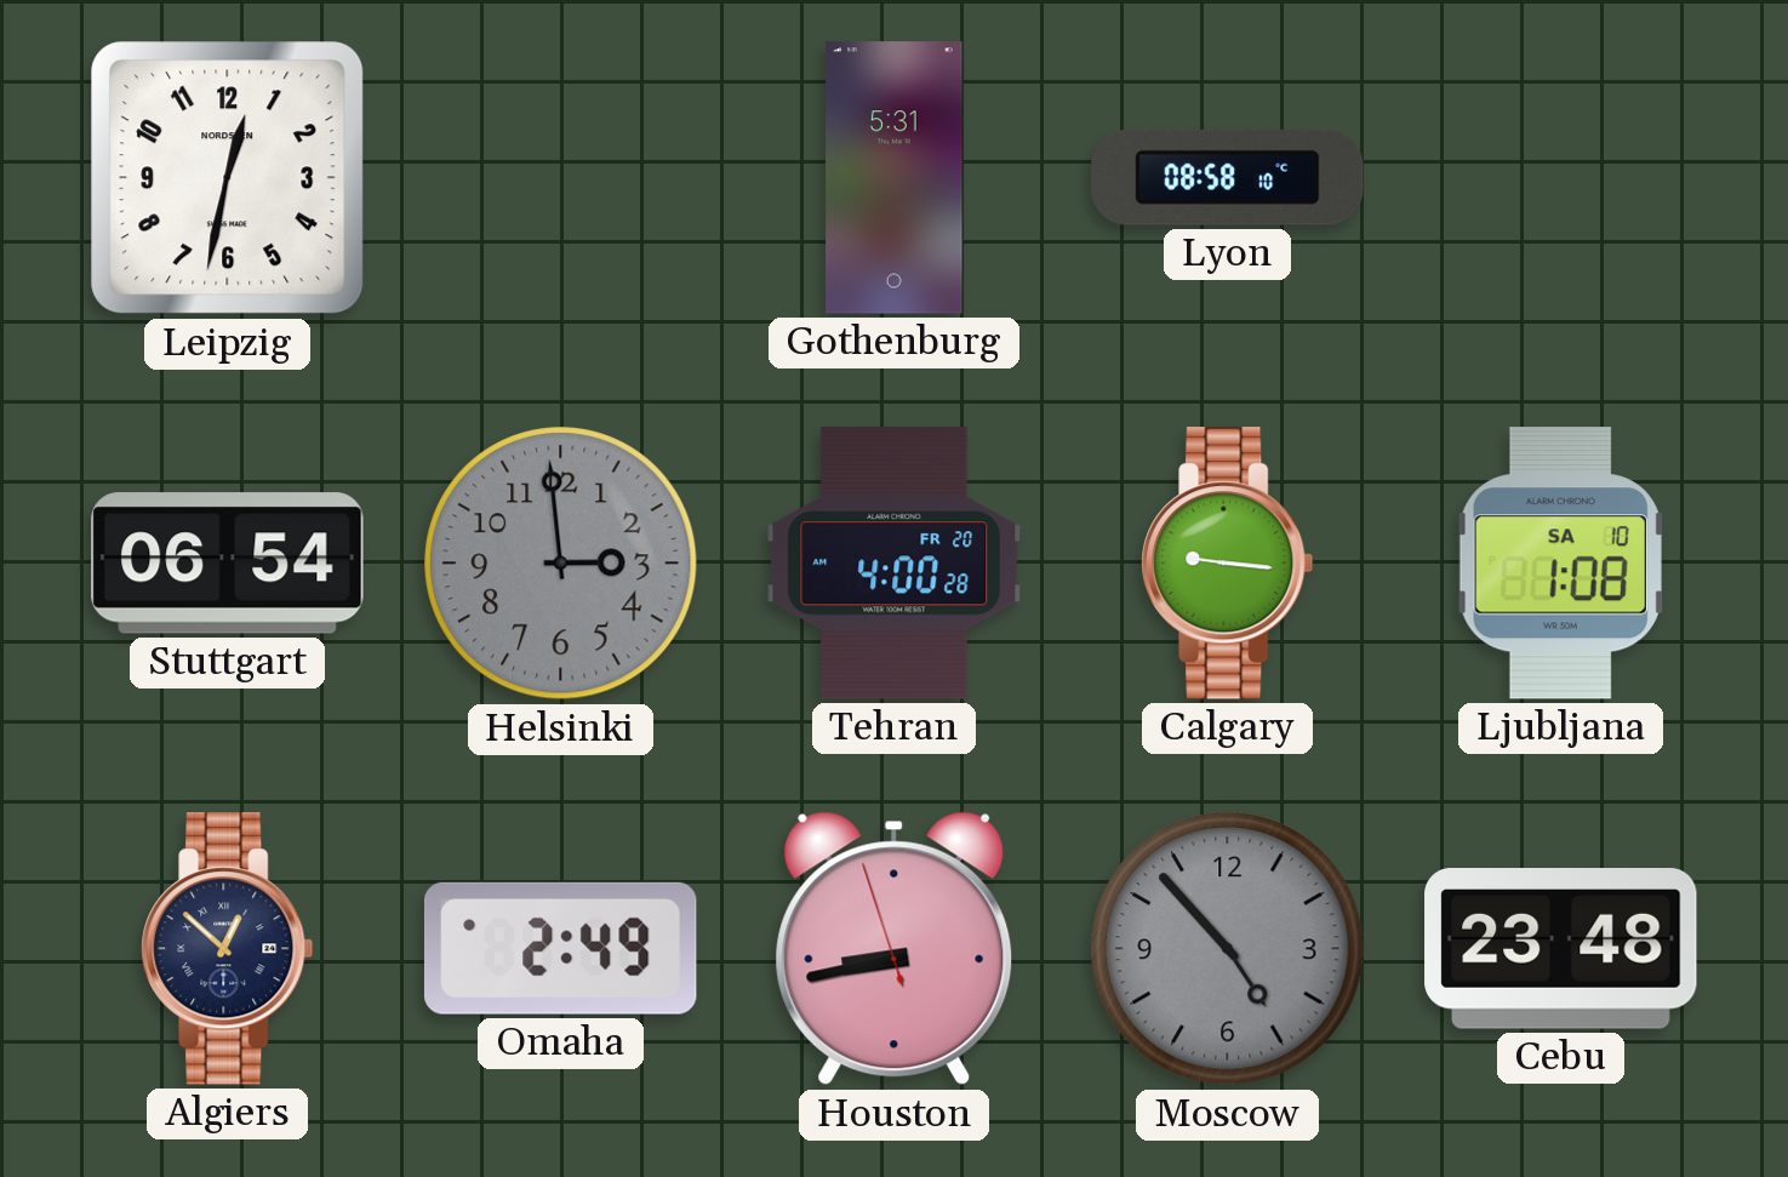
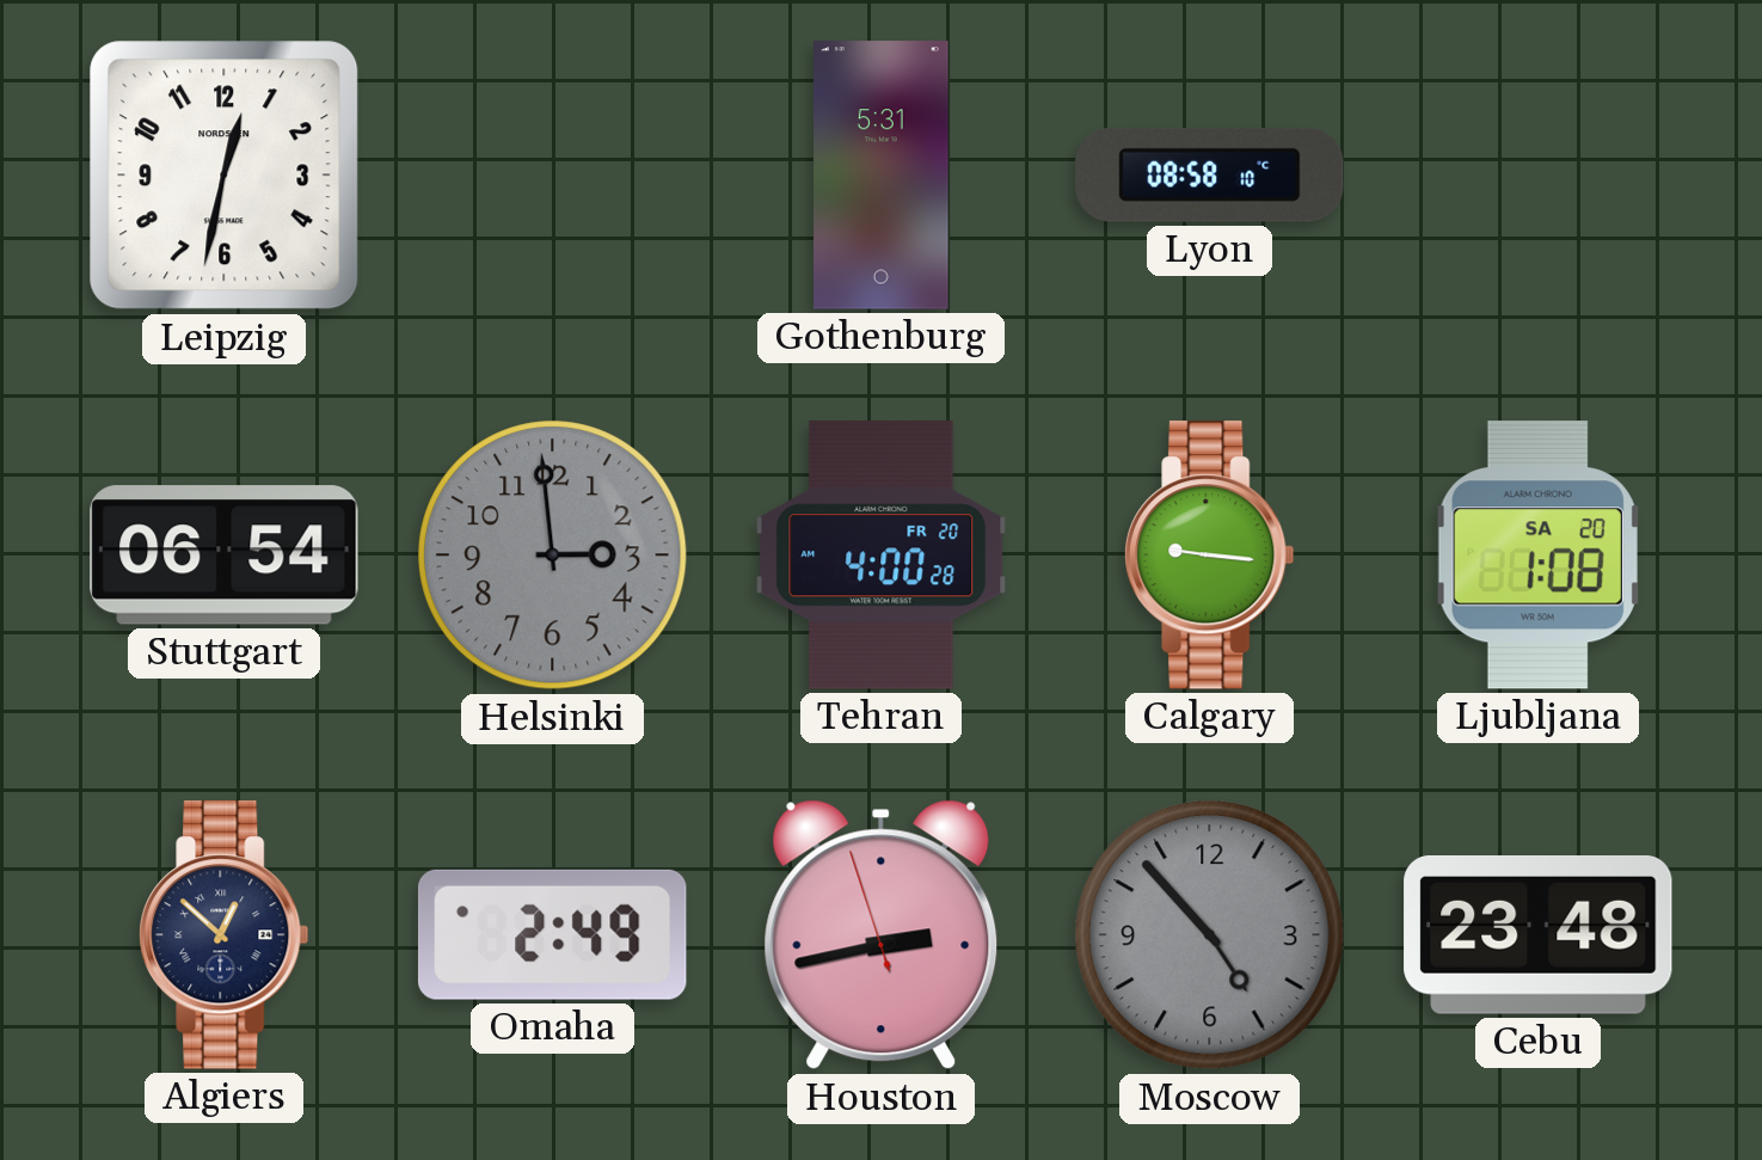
Ljubljana date: SA 10 -> SA 20 (1537, 556)
Houston: 8:42 -> 2:42 (882, 935)
